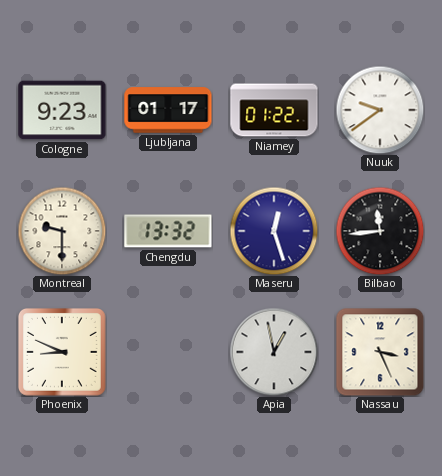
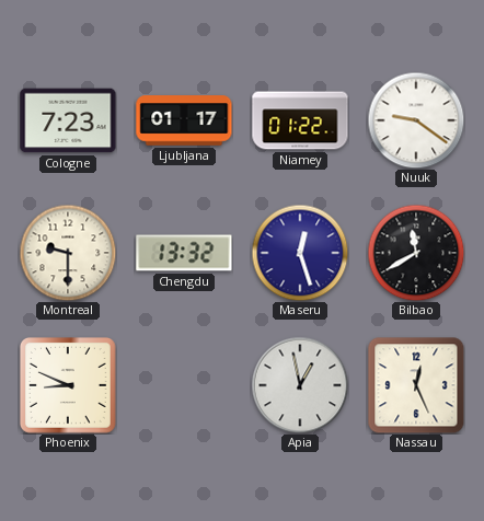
Cologne: 9:23 -> 7:23 (68, 120)
Nuuk: 9:39 -> 9:21 (416, 120)
Bilbao: 11:44 -> 11:40 (416, 253)
Nassau: 3:26 -> 12:26 (416, 385)
